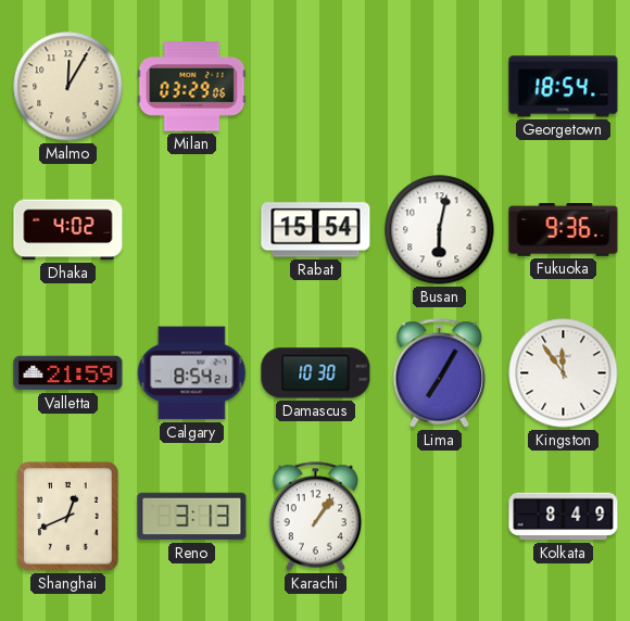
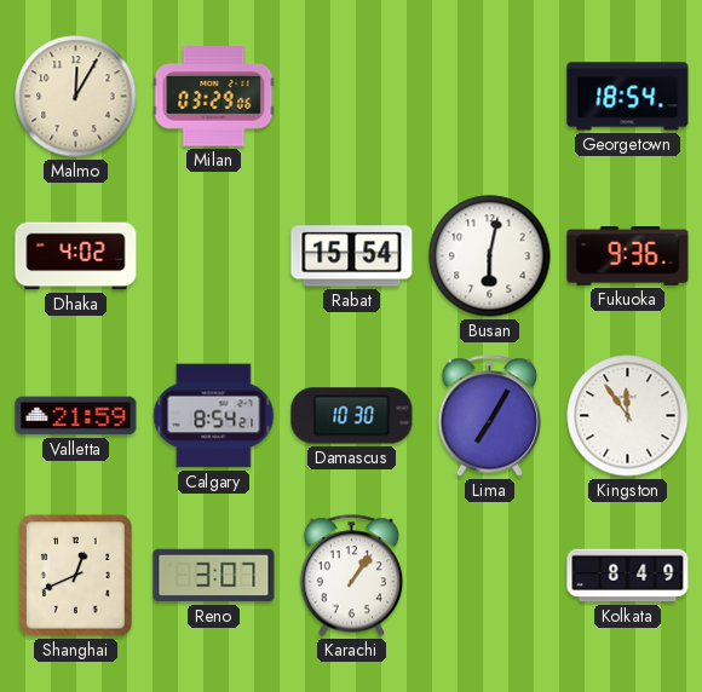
Reno: 3:13 -> 3:07 (214, 576)
